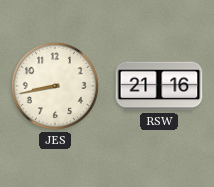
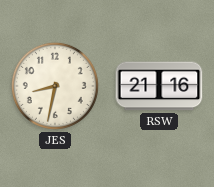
JES: 8:43 -> 8:32 (55, 86)
